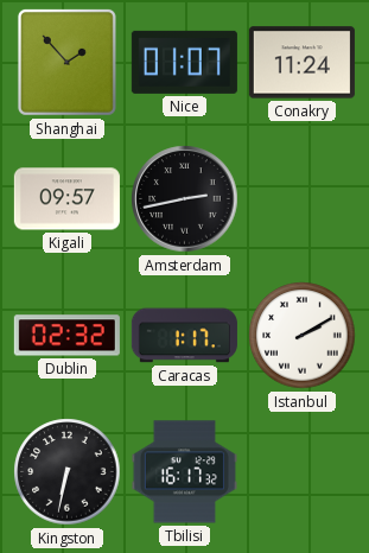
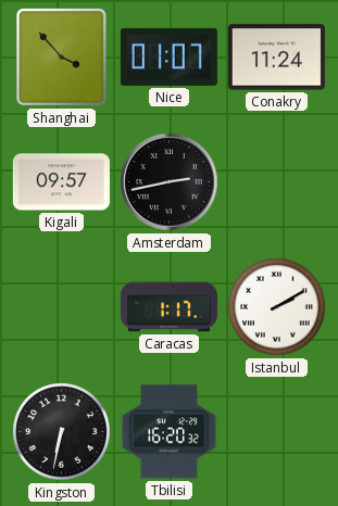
Shanghai: 1:53 -> 3:53 (61, 56)
Dublin: 02:32 -> none (66, 336)
Tbilisi: 16:17 -> 16:20 (168, 432)
